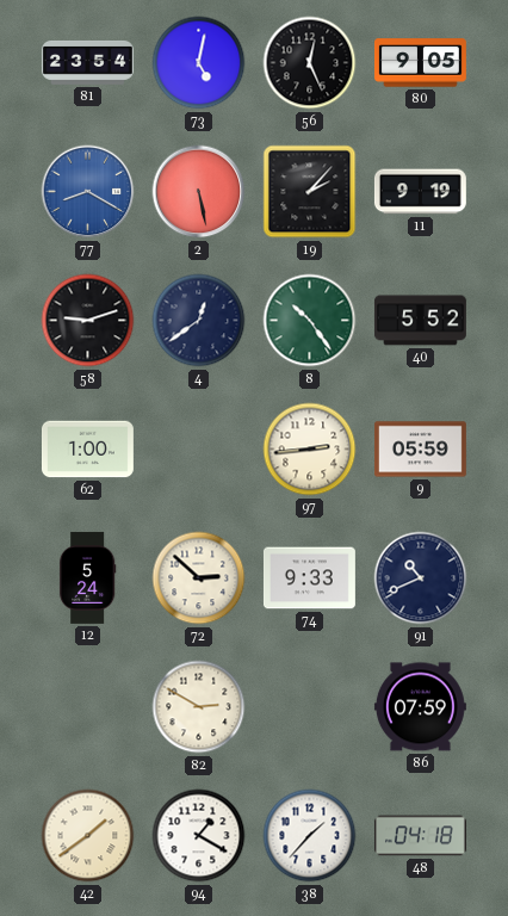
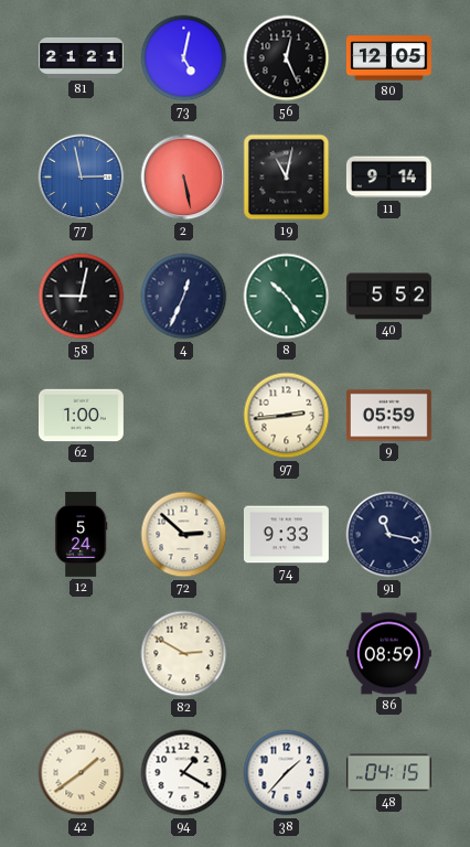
81: 23:54 -> 21:21 (81, 58)
80: 9:05 -> 12:05 (388, 58)
77: 8:20 -> 2:58 (82, 178)
19: 2:07 -> 11:02 (287, 178)
11: 9:19 -> 9:14 (388, 178)
58: 9:12 -> 9:02 (82, 297)
4: 12:39 -> 12:34 (184, 297)
91: 10:41 -> 11:17 (389, 535)
86: 07:59 -> 08:59 (388, 654)
48: 04:18 -> 04:15 (388, 773)
